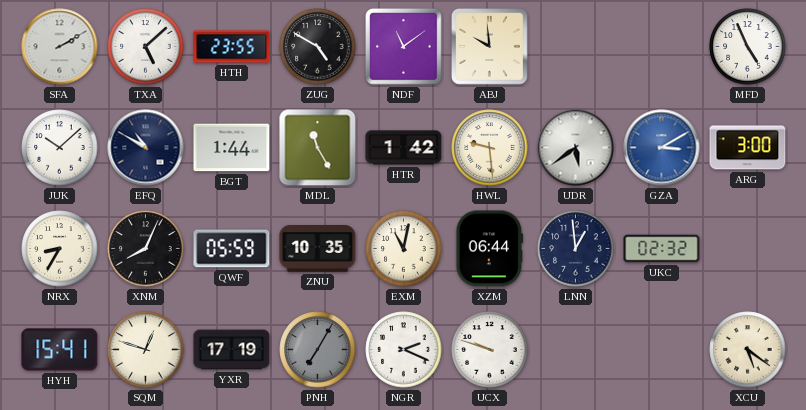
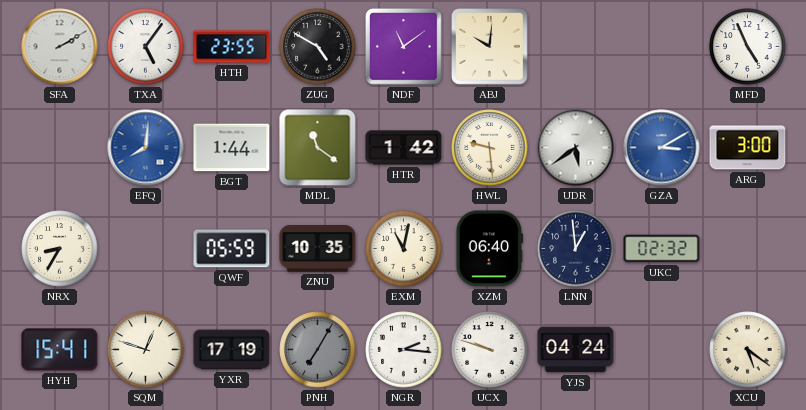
TXA: 5:08 -> 5:06 (146, 47)
ABJ: 9:59 -> 10:01 (490, 47)
JUK: 10:08 -> none (60, 148)
EFQ: 10:50 -> 8:01 (146, 148)
EFQ dial: navy -> blue (146, 148)
MDL: 11:25 -> 11:21 (318, 148)
XNM: 8:04 -> none (146, 249)
XZM: 06:44 -> 06:40 (489, 249)
NGR: 2:19 -> 2:16 (404, 350)
YJS: none -> 04:24 (576, 350)
